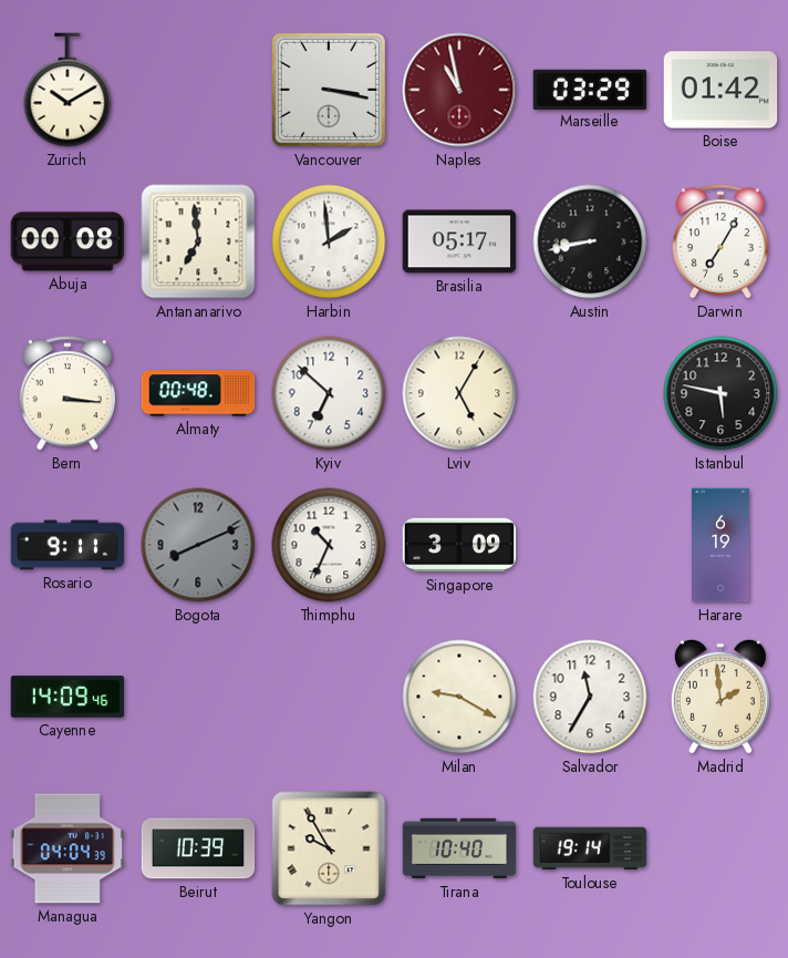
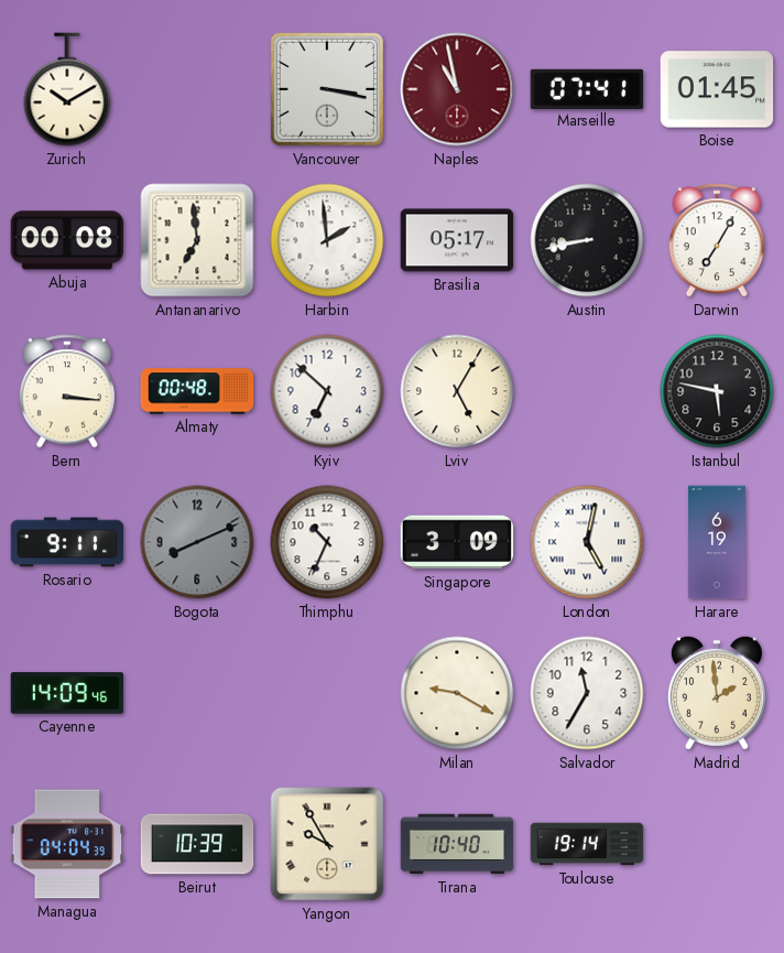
Marseille: 03:29 -> 07:41 (587, 88)
Boise: 01:42 -> 01:45 (717, 89)
London: none -> 5:02 (587, 542)
